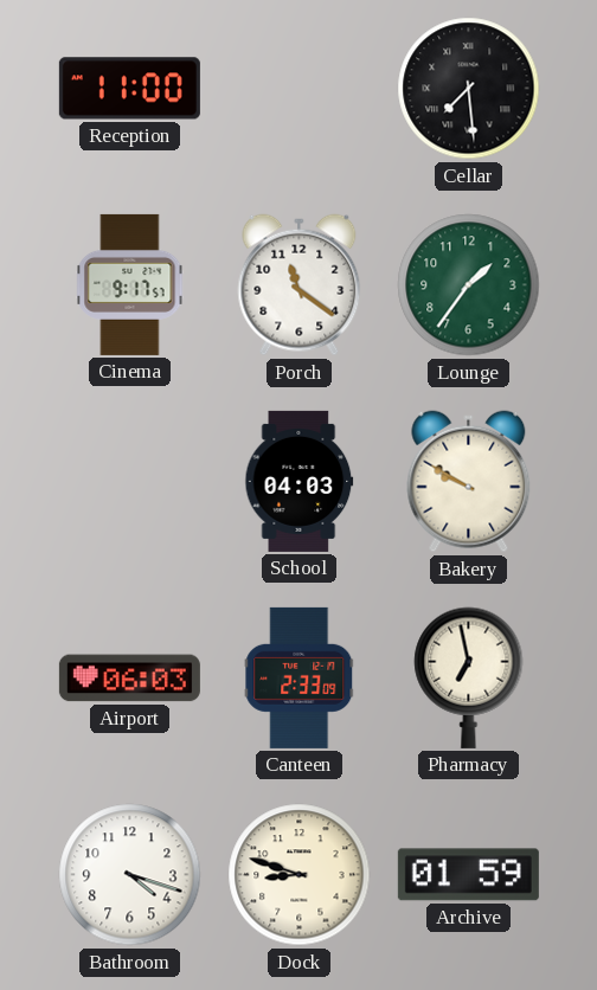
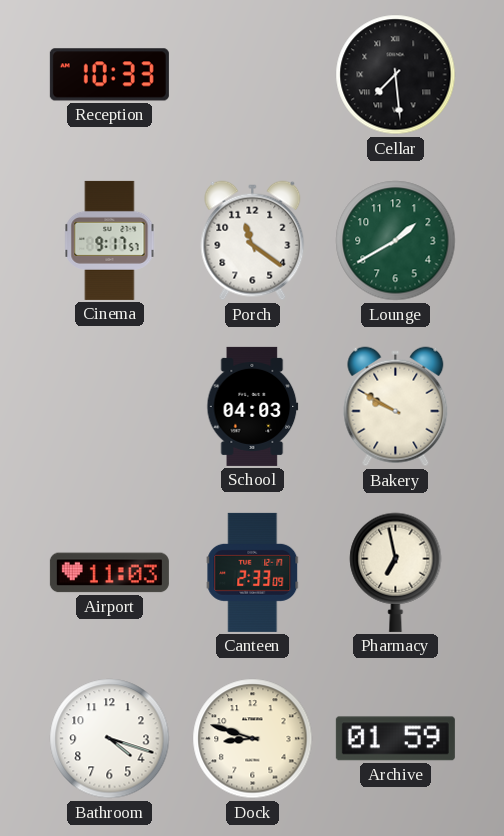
Reception: 11:00 -> 10:33 (109, 75)
Lounge: 1:36 -> 1:40 (396, 241)
Airport: 06:03 -> 11:03 (109, 573)
